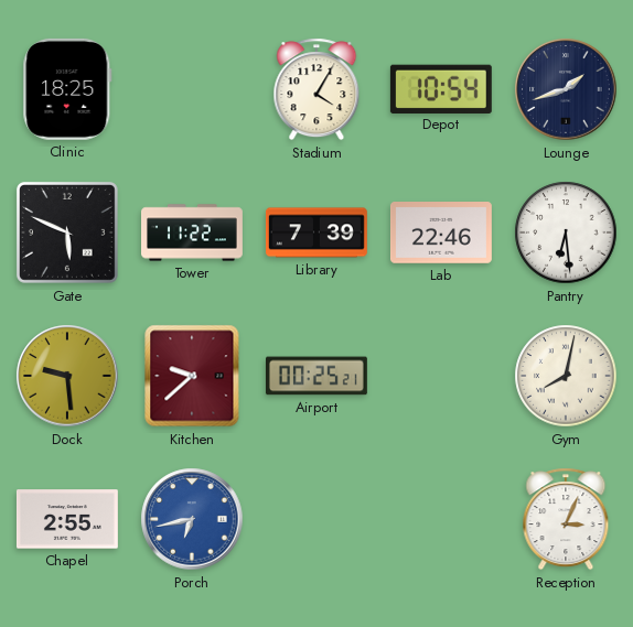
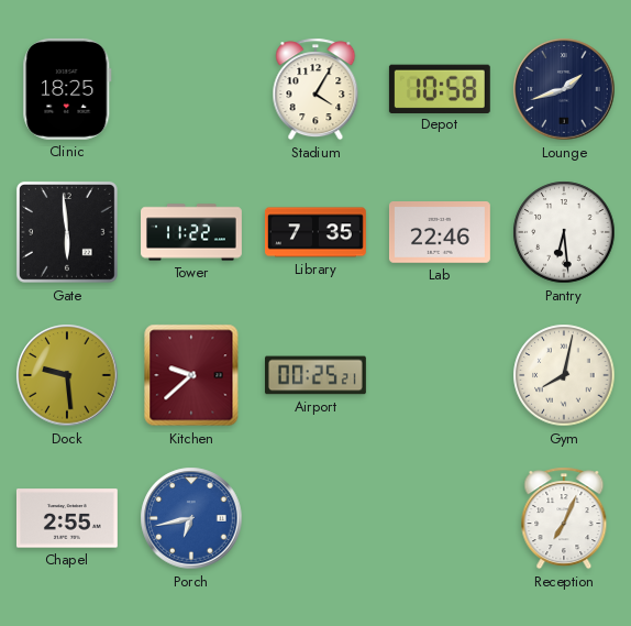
Depot: 10:54 -> 10:58 (440, 88)
Gate: 5:49 -> 5:59 (67, 232)
Library: 7:39 -> 7:35 (315, 232)
Reception: 3:04 -> 7:04 (564, 518)
